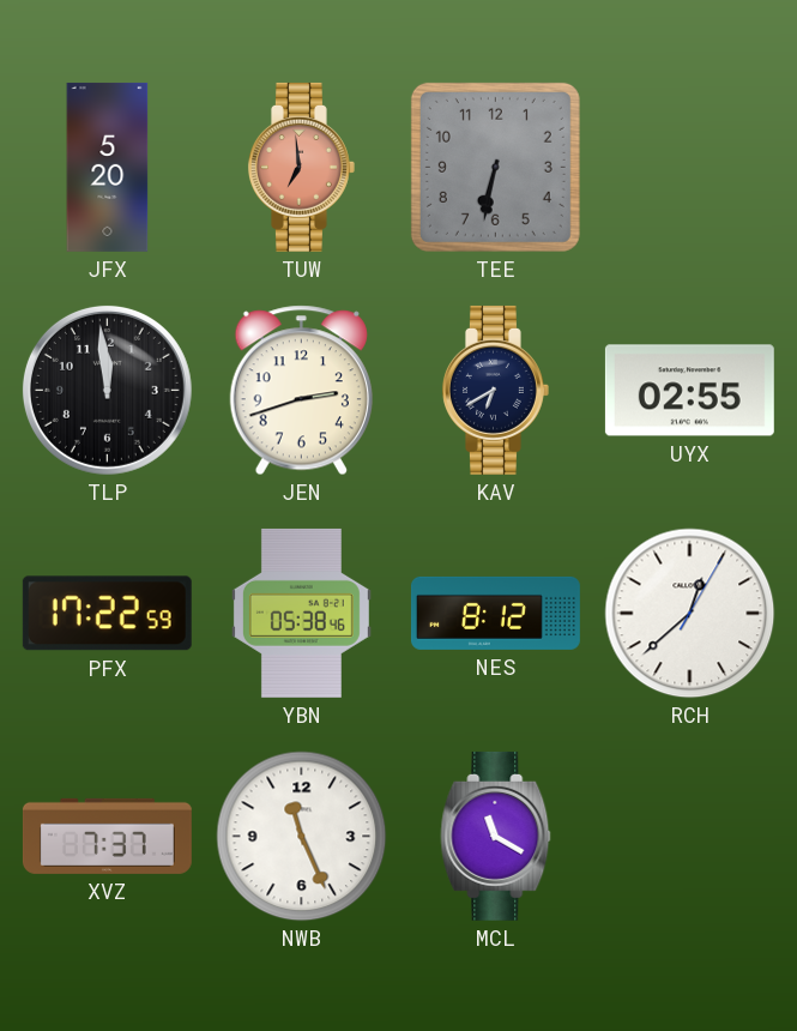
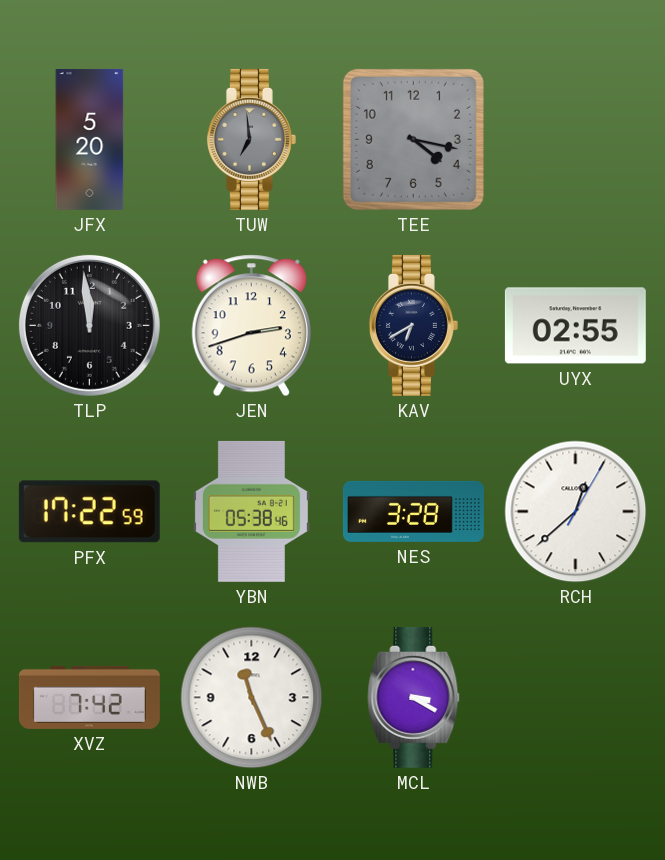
TUW dial: salmon -> grey (251, 139)
TEE: 6:32 -> 4:17 (413, 139)
NES: 8:12 -> 3:28 (413, 511)
XVZ: 7:37 -> 7:42 (89, 697)
MCL: 11:20 -> 3:20 (414, 697)
